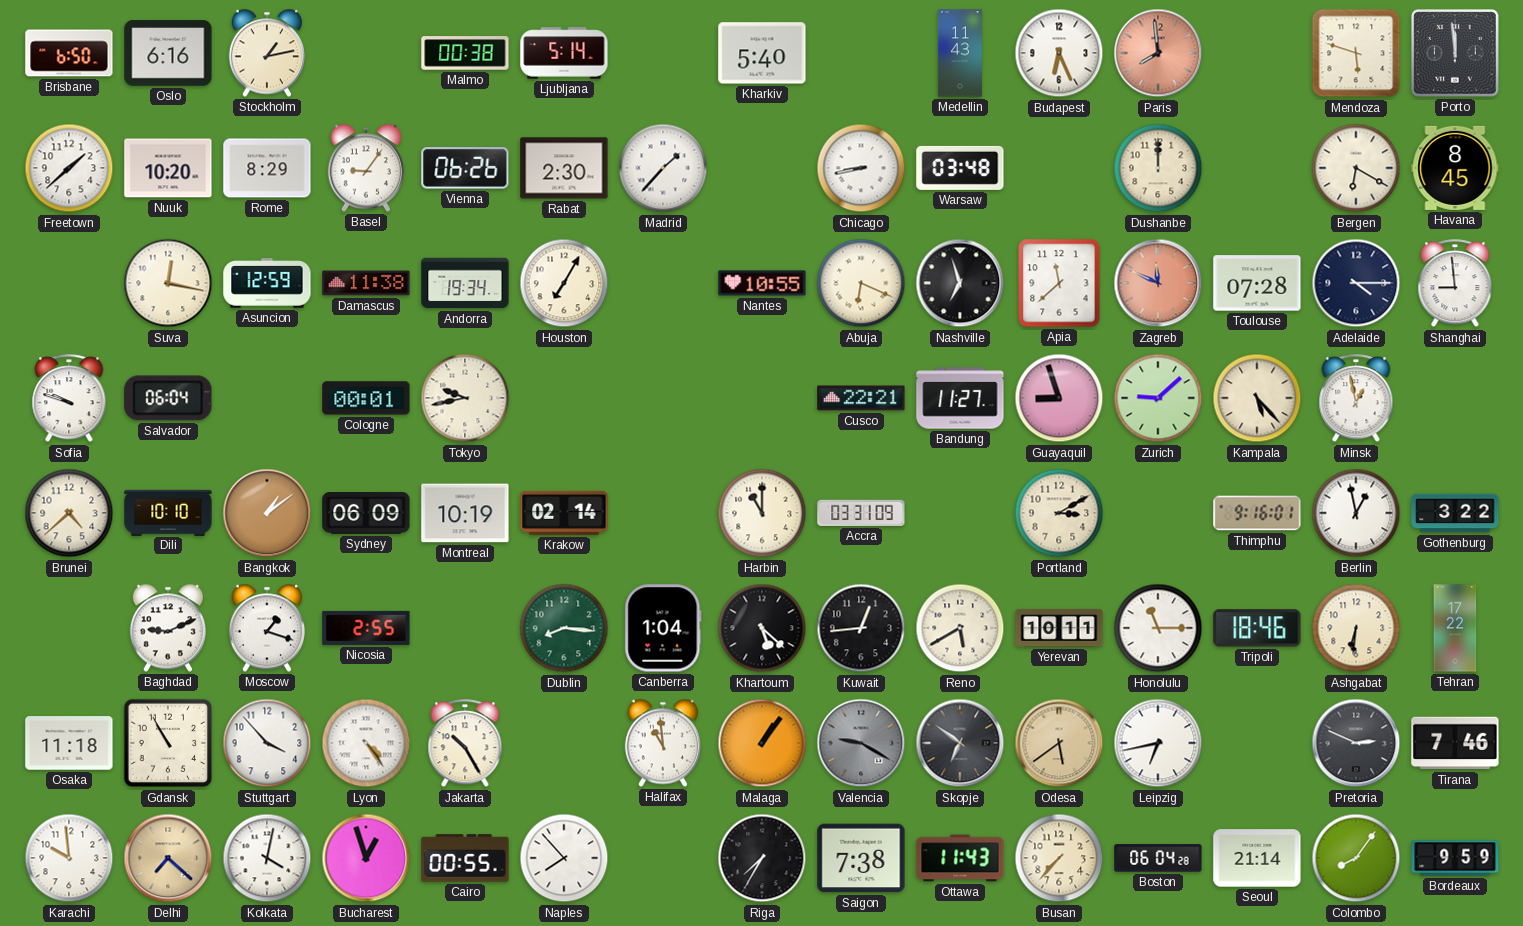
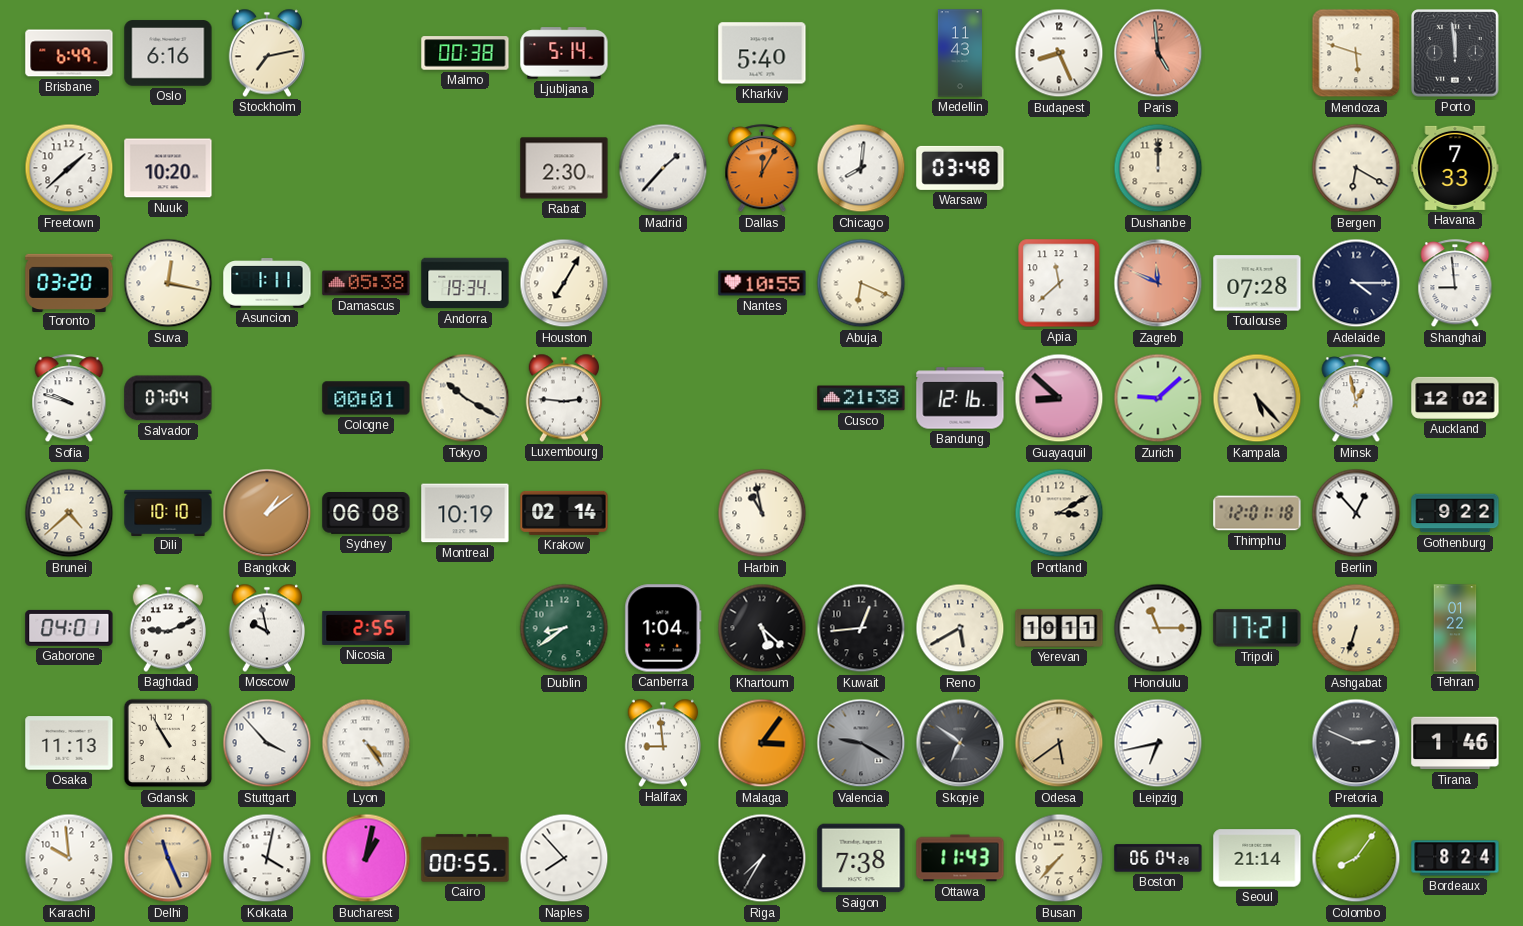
Brisbane: 6:50 -> 6:49 (69, 53)
Stockholm: 1:13 -> 7:13 (266, 53)
Budapest: 6:26 -> 8:26 (1059, 53)
Paris: 7:59 -> 4:59 (1158, 53)
Rome: 8:29 -> none (267, 168)
Basel: 9:06 -> none (365, 168)
Vienna: 06:26 -> none (465, 168)
Dallas: none -> 12:05 (762, 169)
Chicago: 8:43 -> 8:01 (861, 168)
Havana: 8:45 -> 7:33 (1455, 168)
Toronto: none -> 03:20 (69, 282)
Asuncion: 12:59 -> 1:11 (267, 284)
Damascus: 11:38 -> 05:38 (366, 283)
Nashville: 6:57 -> none (960, 283)
Salvador: 06:04 -> 07:04 (168, 398)
Tokyo: 9:43 -> 10:20 (465, 398)
Luxembourg: none -> 2:46 (563, 398)
Cusco: 22:21 -> 21:38 (861, 398)
Bandung: 11:27 -> 12:16 (960, 398)
Guayaquil: 8:57 -> 8:52 (1059, 398)
Auckland: none -> 12:02 (1455, 398)
Sydney: 06:09 -> 06:08 (366, 514)
Harbin: 11:00 -> 10:58 (762, 513)
Accra: 03:31 -> none (861, 513)
Thimphu: 9:16 -> 12:01 (1257, 513)
Berlin: 12:58 -> 12:53 (1356, 513)
Gothenburg: 3:22 -> 9:22 (1455, 513)
Gaborone: none -> 04:01 (69, 628)
Moscow: 1:18 -> 9:58 (266, 628)
Dublin: 8:16 -> 8:39 (564, 628)
Tripoli: 18:46 -> 17:21 (1257, 628)
Ashgabat: 6:31 -> 6:33 (1356, 628)
Tehran: 17:22 -> 01:22 (1455, 628)
Osaka: 11:18 -> 11:13 (69, 743)
Jakarta: 10:25 -> none (465, 744)
Halifax: 10:59 -> 8:59 (662, 743)
Malaga: 1:06 -> 3:06 (762, 743)
Tirana: 7:46 -> 1:46 (1455, 743)
Delhi: 7:22 -> 11:26 (168, 858)
Bucharest: 12:57 -> 1:02 (366, 858)
Bordeaux: 9:59 -> 8:24 (1455, 858)
